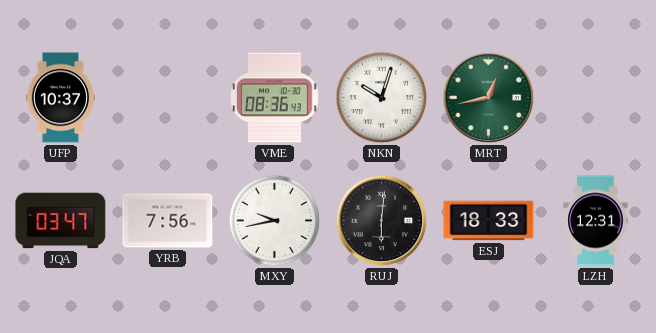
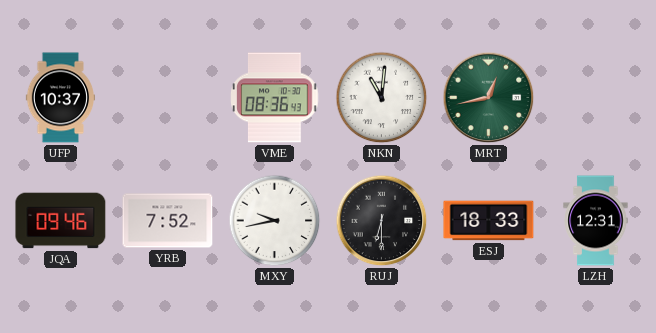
NKN: 10:03 -> 11:01 (382, 98)
JQA: 03:47 -> 09:46 (61, 221)
YRB: 7:56 -> 7:52 (168, 221)
RUJ: 6:01 -> 6:30 (382, 221)
